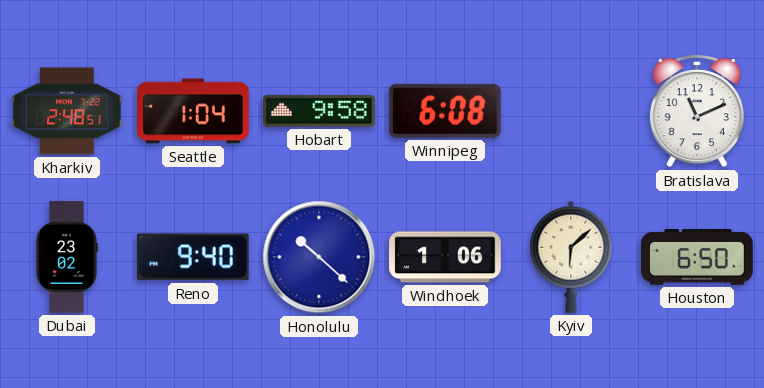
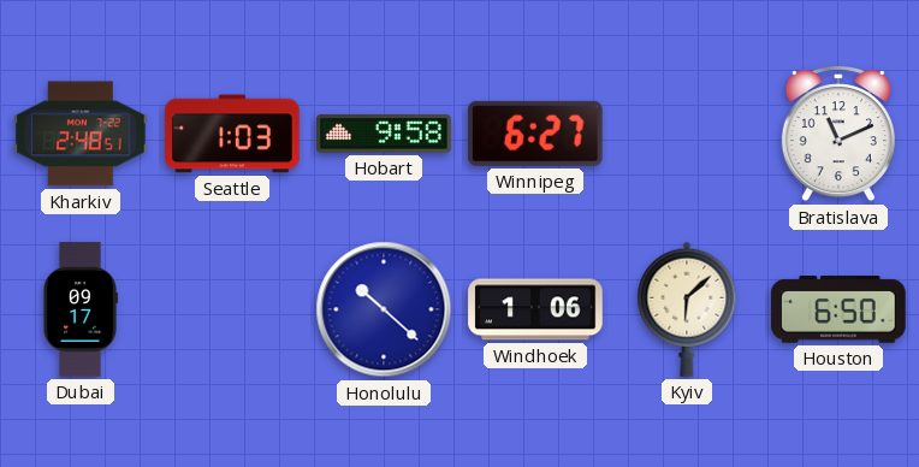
Seattle: 1:04 -> 1:03 (232, 134)
Winnipeg: 6:08 -> 6:27 (535, 134)
Dubai: 23:02 -> 09:17 (81, 309)
Reno: 9:40 -> none (193, 257)
